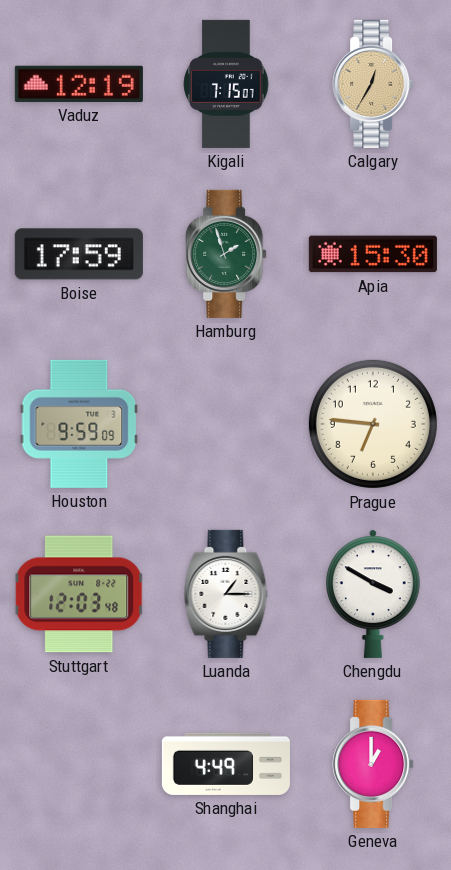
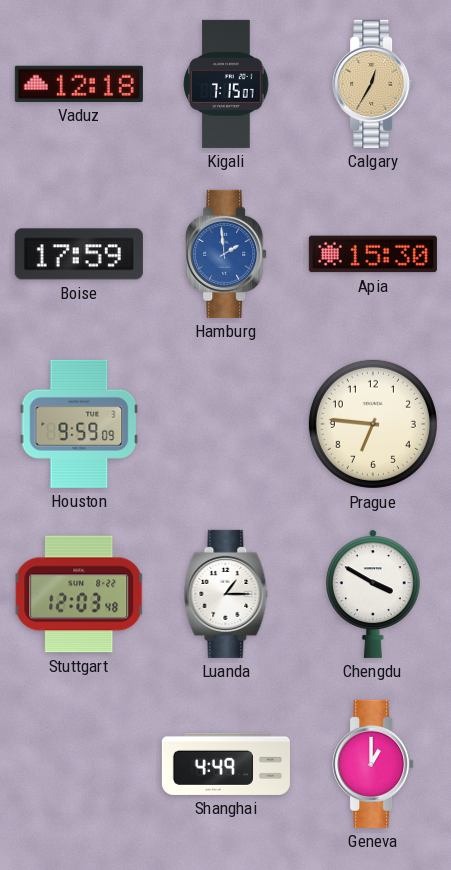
Vaduz: 12:19 -> 12:18 (79, 84)
Hamburg: 1:57 -> 1:59 (226, 254)
Hamburg dial: green -> blue (226, 254)
